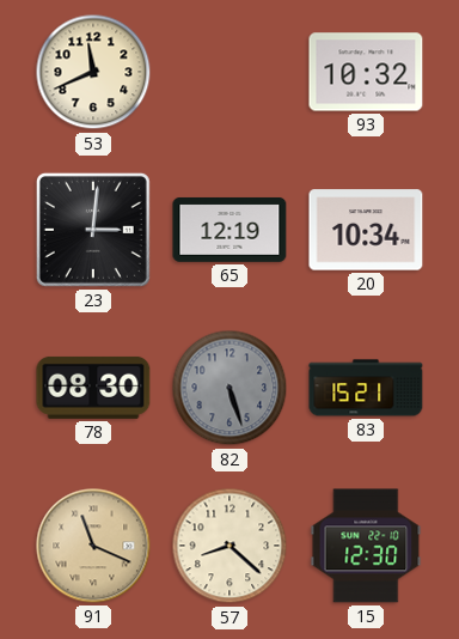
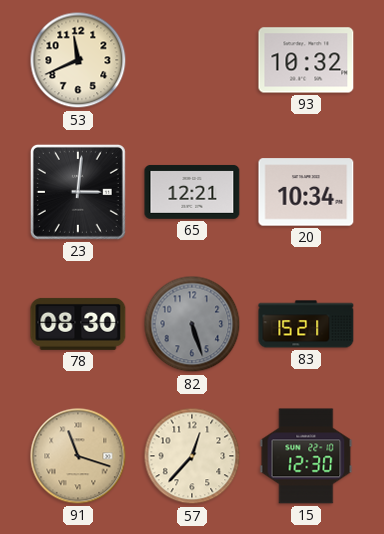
65: 12:19 -> 12:21 (192, 192)
91: 11:19 -> 11:18 (78, 456)
57: 8:22 -> 12:37 (192, 456)
